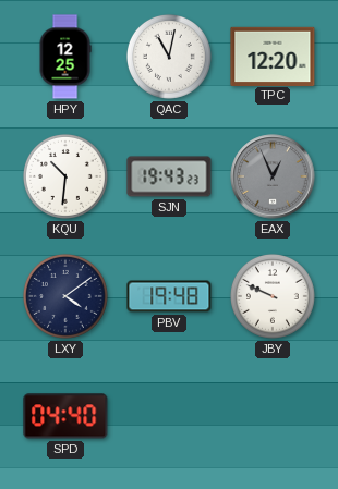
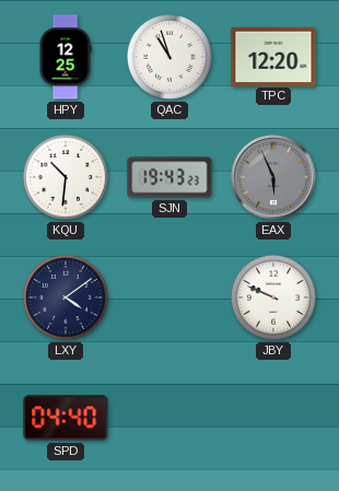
QAC: 11:02 -> 10:57 (169, 57)
EAX: 12:56 -> 5:56 (273, 177)
PBV: 19:48 -> none (169, 296)
